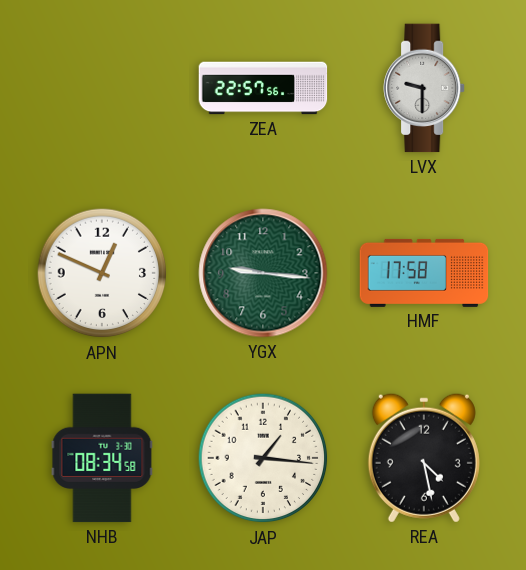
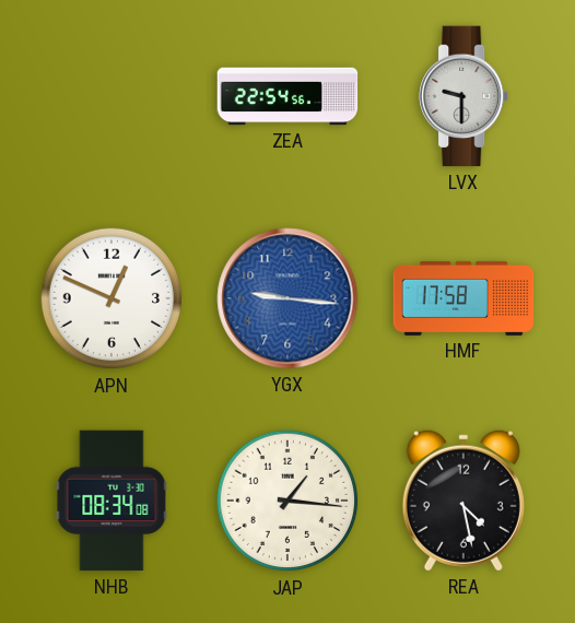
ZEA: 22:57 -> 22:54 (287, 96)
YGX dial: green -> blue (287, 298)
NHB: 08:34:58 -> 08:34:08 (112, 501)
